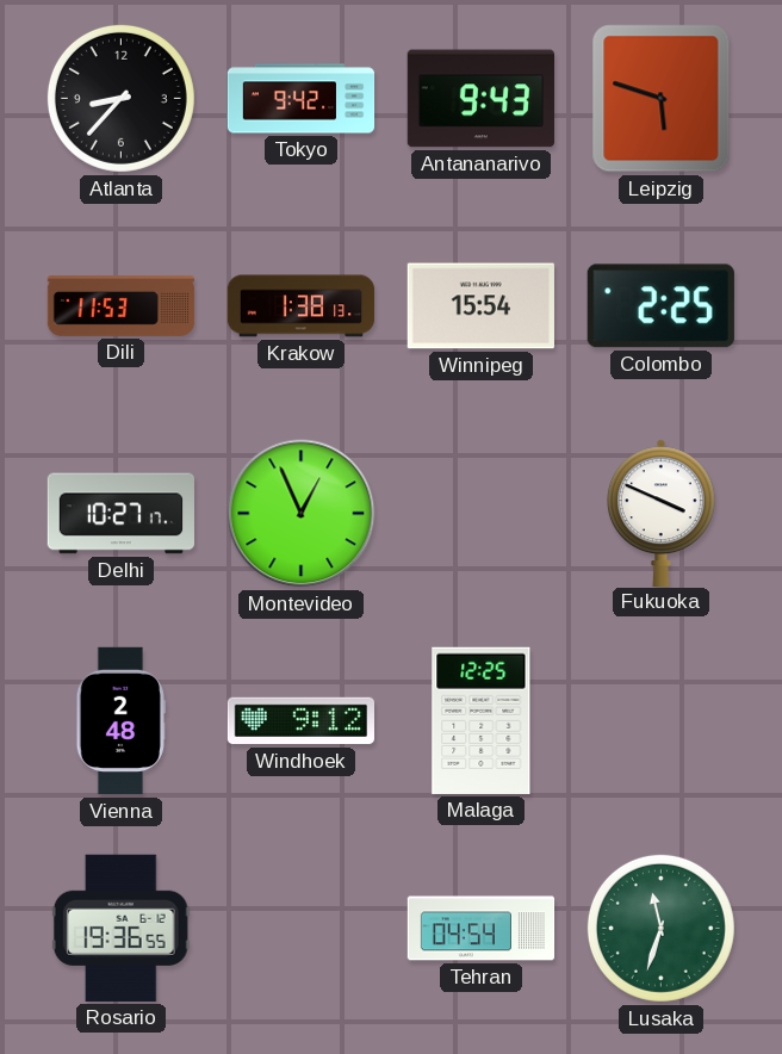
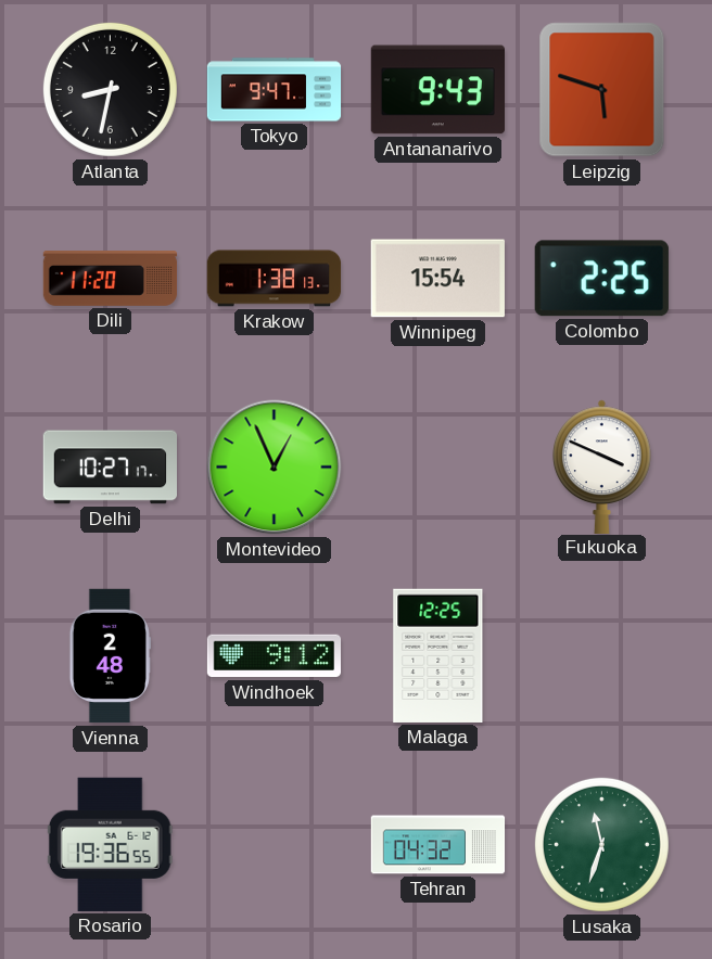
Atlanta: 8:37 -> 8:32 (110, 89)
Tokyo: 9:42 -> 9:47 (275, 90)
Dili: 11:53 -> 11:20 (111, 279)
Tehran: 04:54 -> 04:32 (438, 845)
